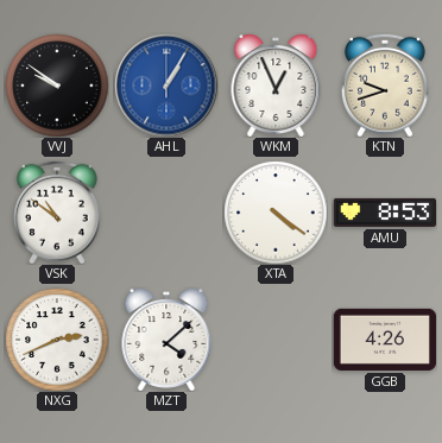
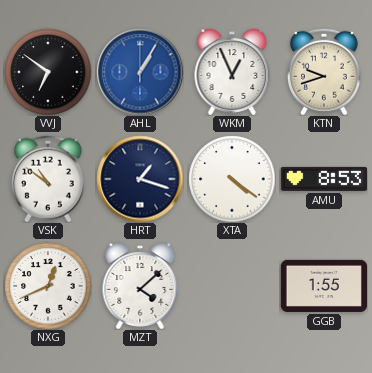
VVJ: 9:51 -> 6:51 (48, 72)
HRT: none -> 1:18 (140, 179)
NXG: 2:41 -> 12:41 (48, 286)
GGB: 4:26 -> 1:55 (323, 286)
